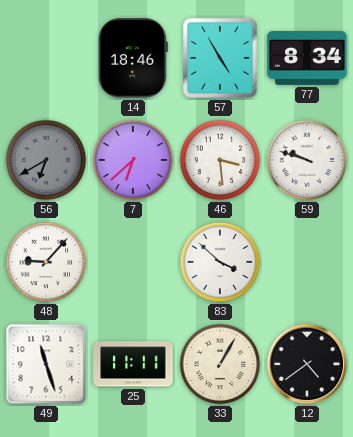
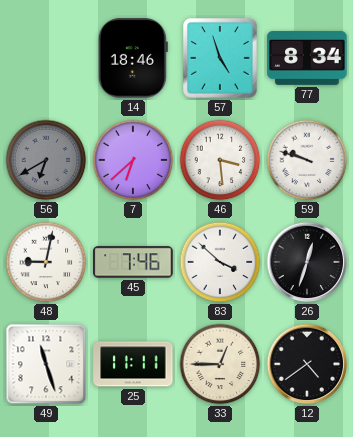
57: 4:55 -> 4:57 (220, 58)
48: 9:07 -> 9:02 (46, 262)
45: none -> 7:46 (133, 262)
26: none -> 12:33 (307, 262)
33: 1:05 -> 12:45 (220, 364)
